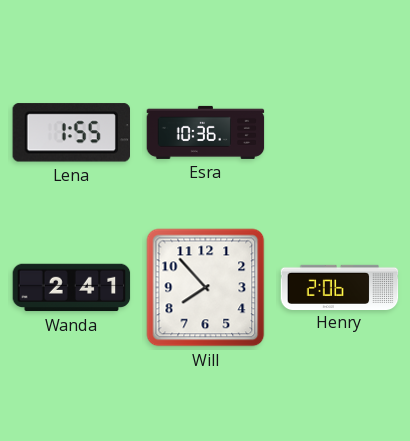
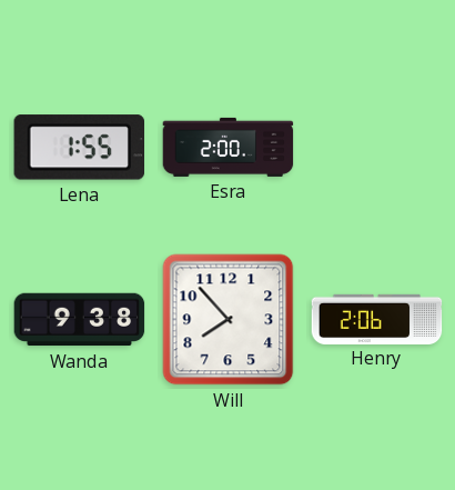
Esra: 10:36 -> 2:00 (229, 147)
Wanda: 2:41 -> 9:38 (80, 320)
